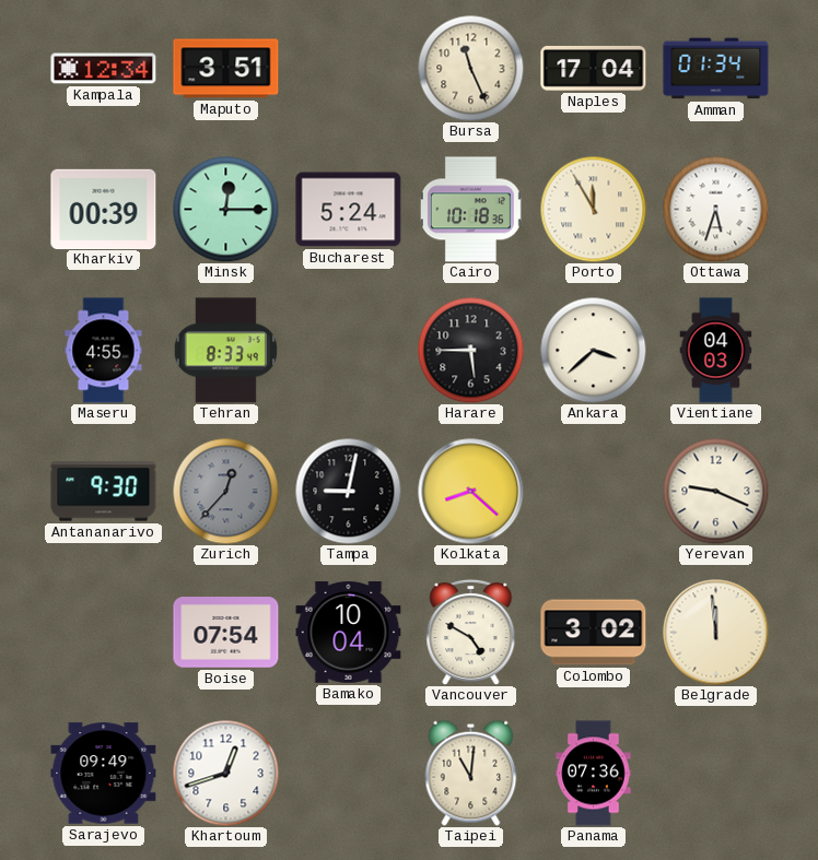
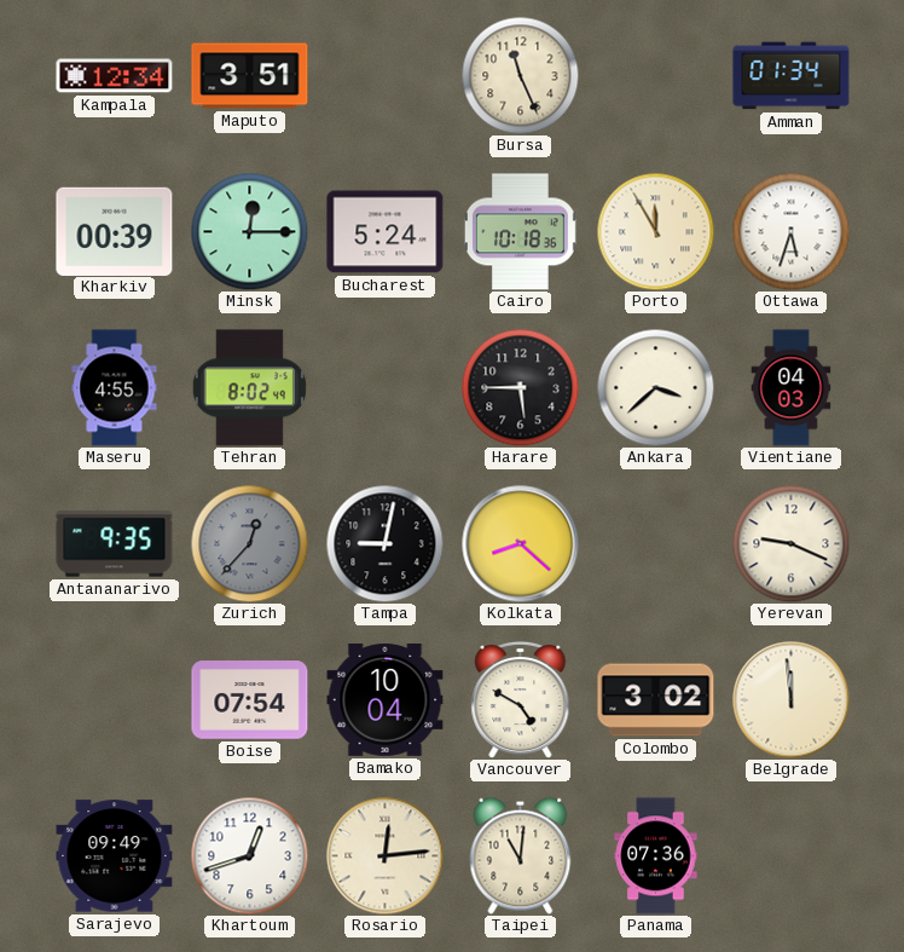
Naples: 17:04 -> none (594, 68)
Tehran: 8:33 -> 8:02 (249, 388)
Antananarivo: 9:30 -> 9:35 (115, 544)
Rosario: none -> 12:14 (386, 856)
